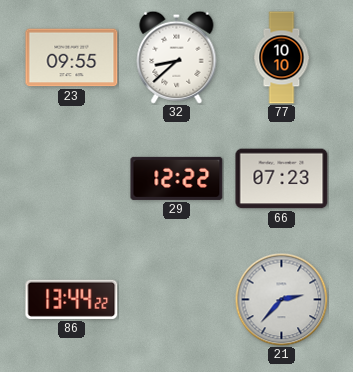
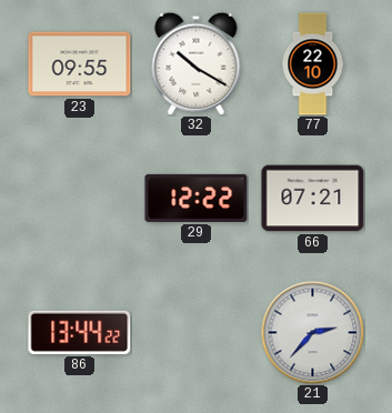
32: 8:38 -> 10:20 (197, 63)
77: 10:10 -> 22:10 (313, 64)
66: 07:23 -> 07:21 (313, 199)
